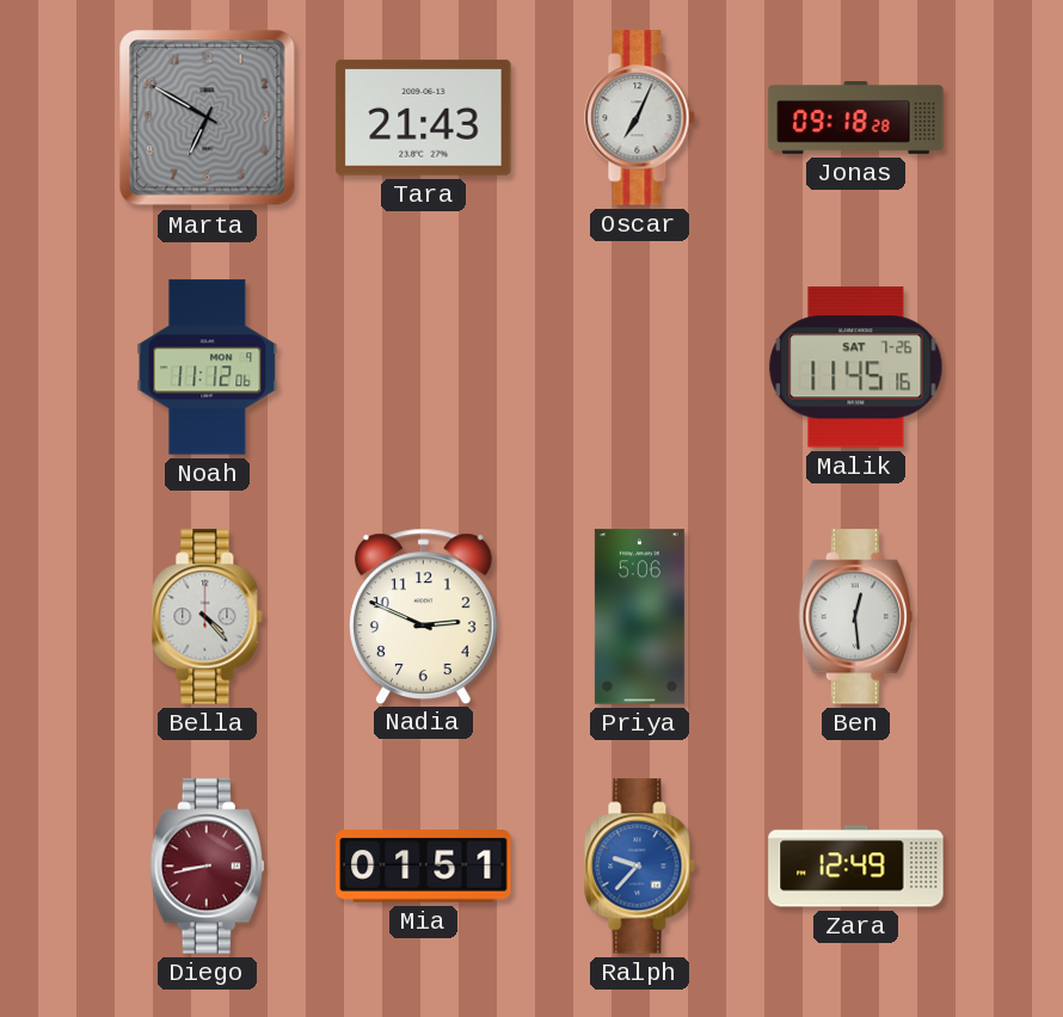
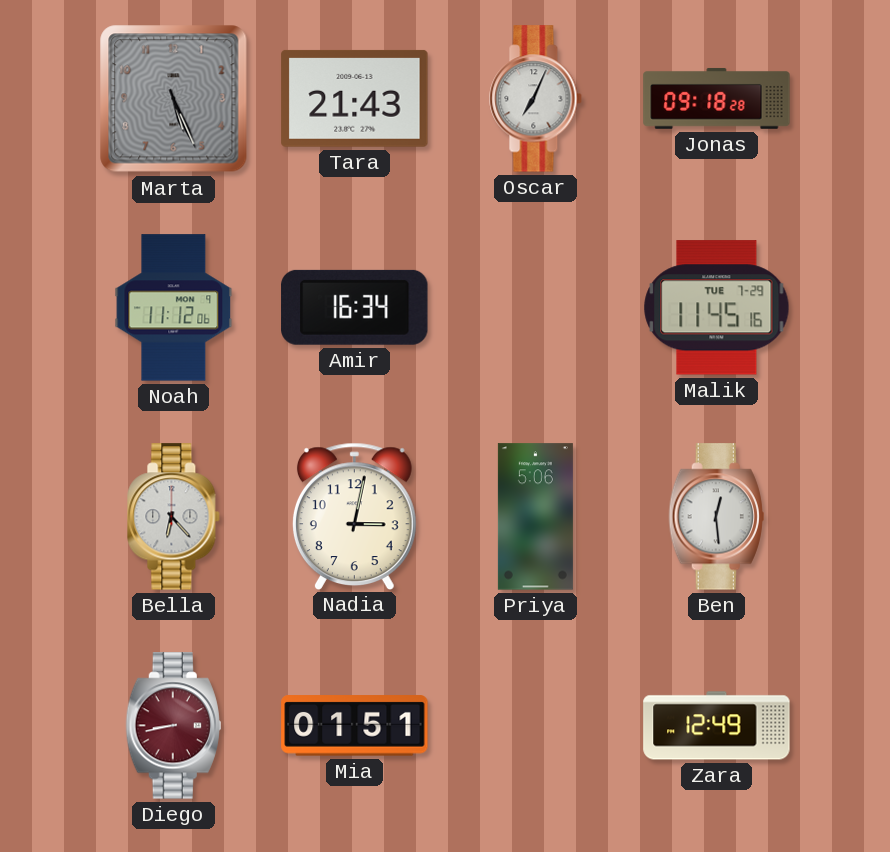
Marta: 6:50 -> 5:26 (174, 99)
Amir: none -> 16:34 (355, 307)
Malik date: SAT 7-26 -> TUE 7-29 (717, 308)
Bella: 4:23 -> 6:23 (174, 517)
Nadia: 2:49 -> 3:02 (354, 516)
Ralph: 9:37 -> none (640, 867)
